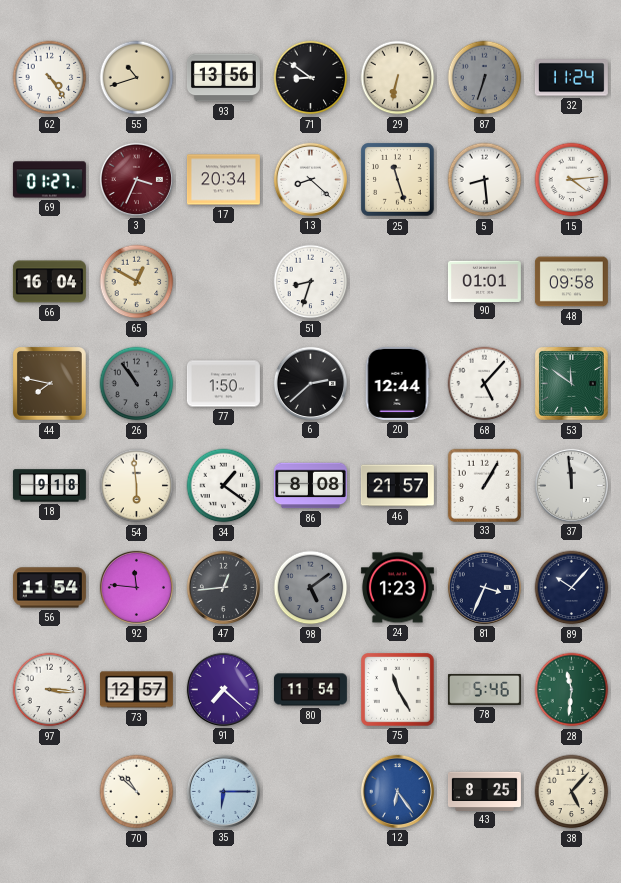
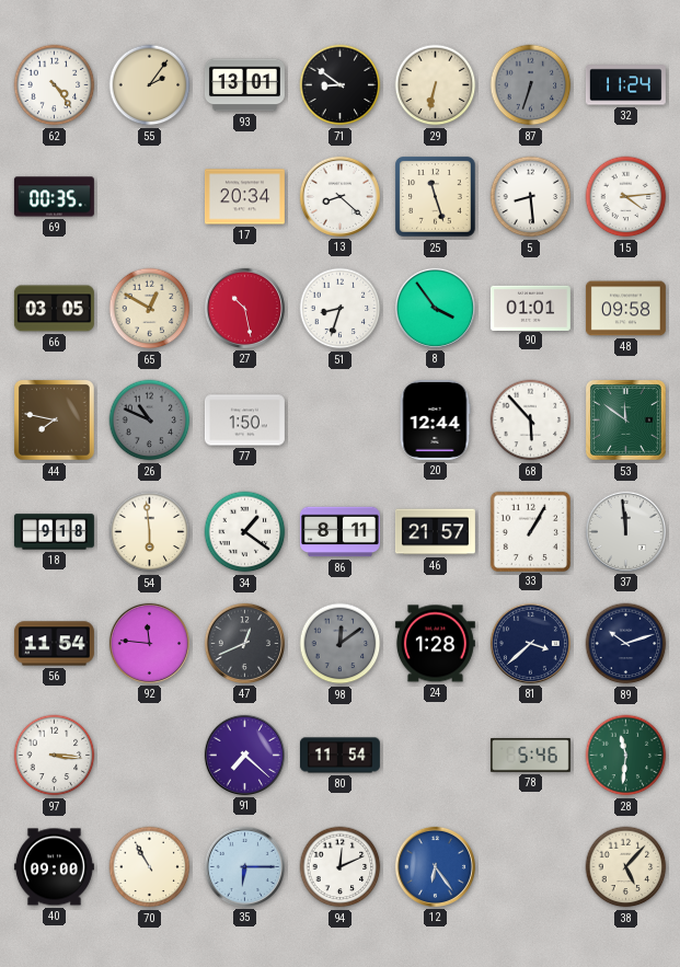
55: 10:42 -> 2:06 (150, 85)
93: 13:56 -> 13:01 (244, 85)
69: 01:27 -> 00:35 (54, 197)
3: 3:34 -> none (136, 179)
66: 16:04 -> 03:05 (54, 309)
27: none -> 10:28 (244, 308)
8: none -> 3:54 (435, 308)
26: 10:54 -> 10:49 (150, 421)
6: 2:38 -> none (310, 383)
68: 5:07 -> 5:53 (531, 421)
86: 8:08 -> 8:11 (339, 532)
47: 12:44 -> 12:41 (244, 643)
98: 5:09 -> 12:09 (341, 644)
24: 1:23 -> 1:28 (435, 644)
81: 3:34 -> 3:38 (530, 643)
89: 10:07 -> 10:12 (626, 644)
73: 12:57 -> none (136, 690)
75: 11:25 -> none (398, 690)
40: none -> 09:00 (54, 867)
70: 10:52 -> 10:55 (150, 867)
94: none -> 12:11 (341, 867)
43: 8:25 -> none (484, 791)
